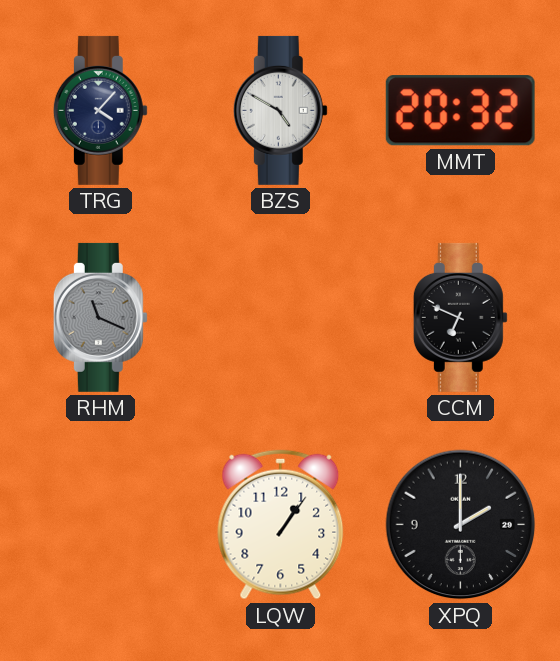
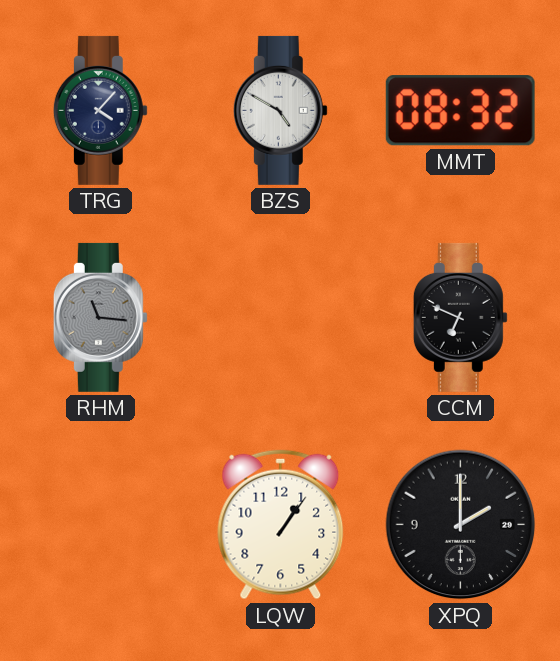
MMT: 20:32 -> 08:32 (460, 111)
RHM: 11:19 -> 11:16 (100, 317)
